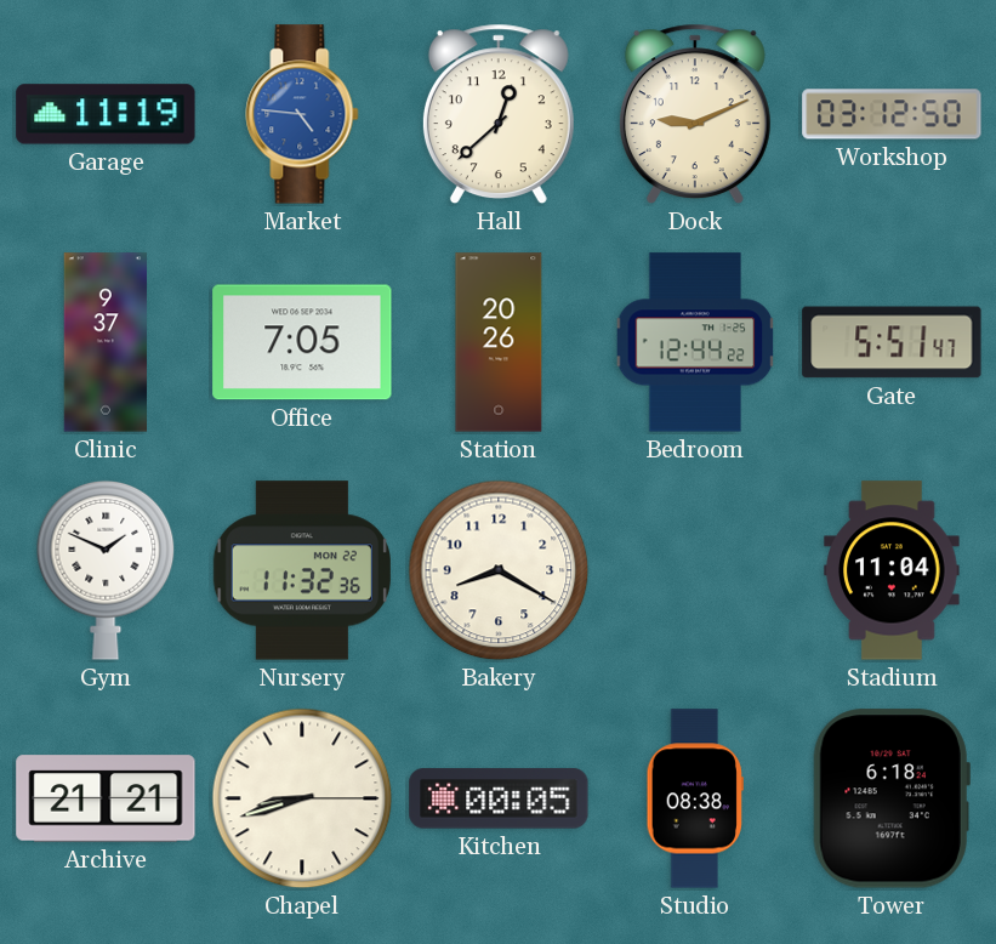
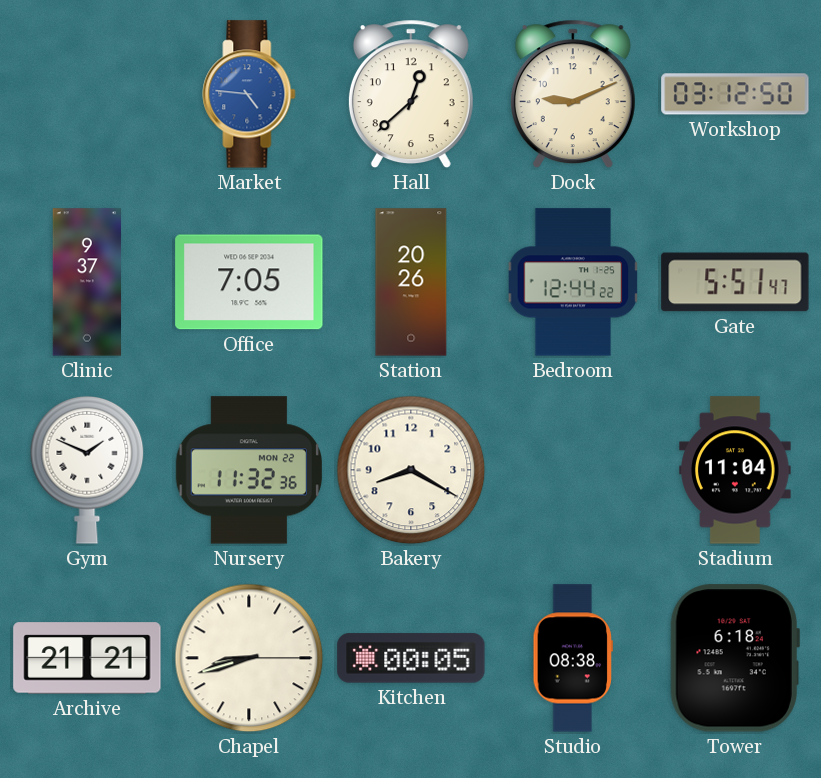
Garage: 11:19 -> none (106, 114)
